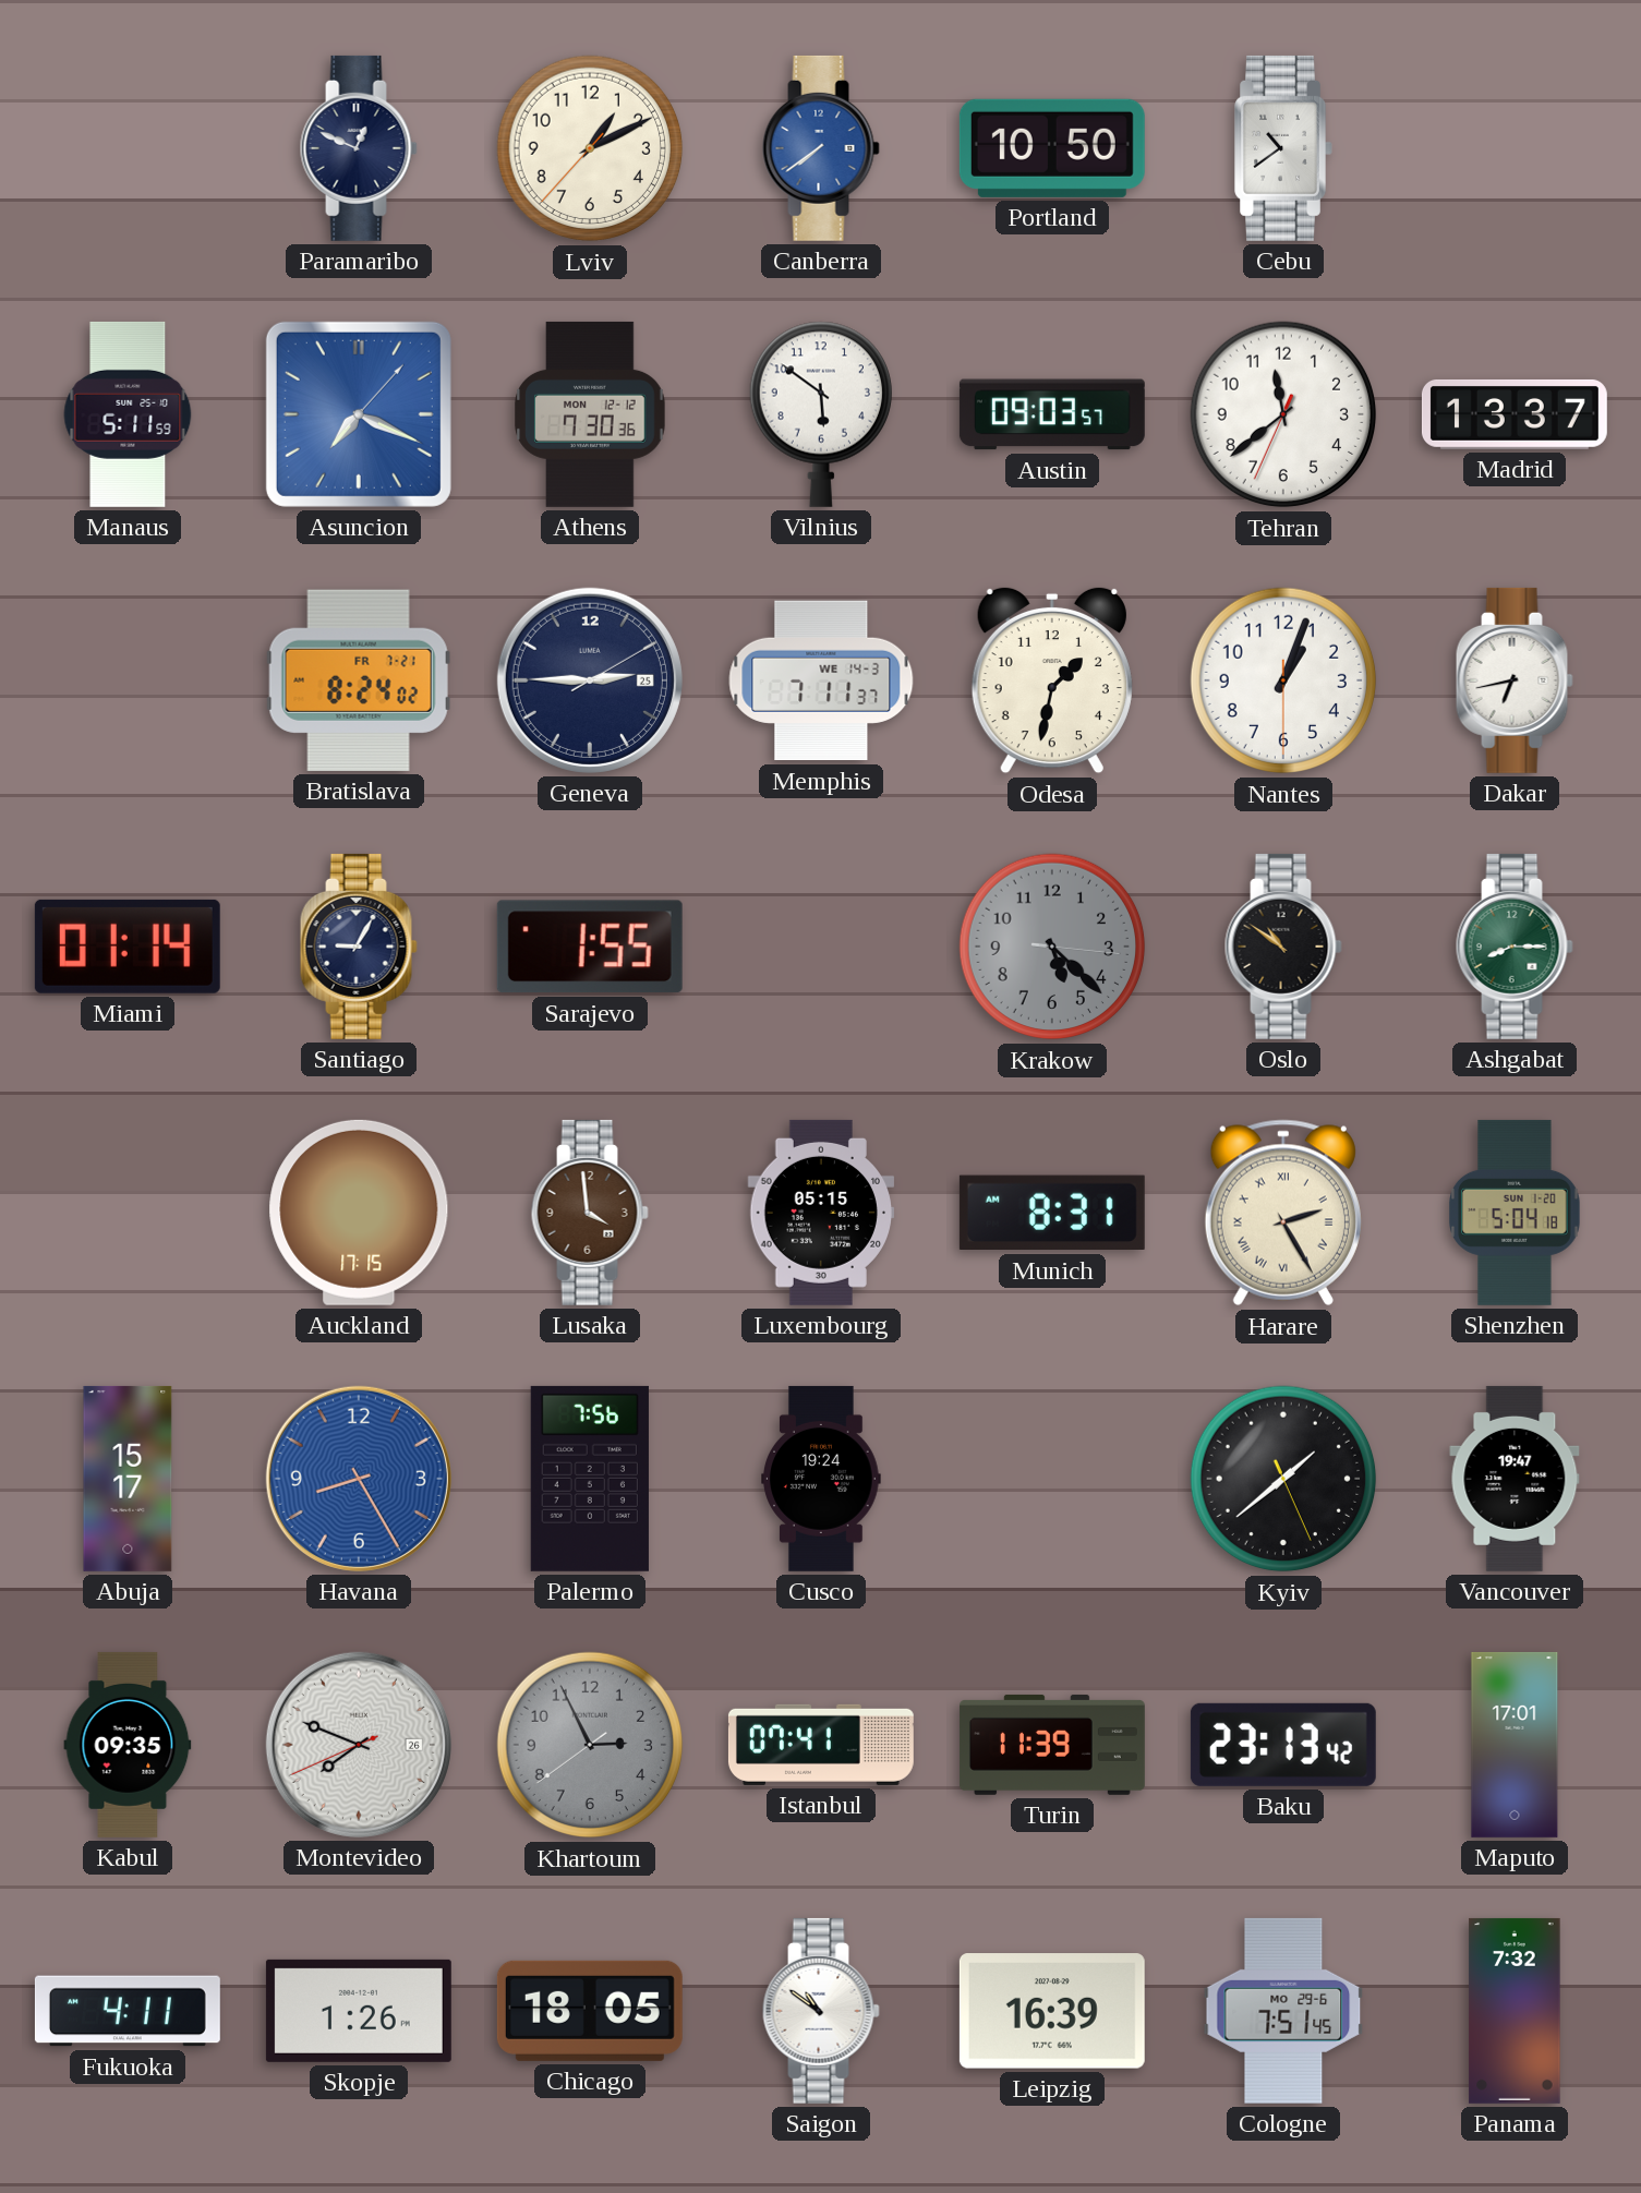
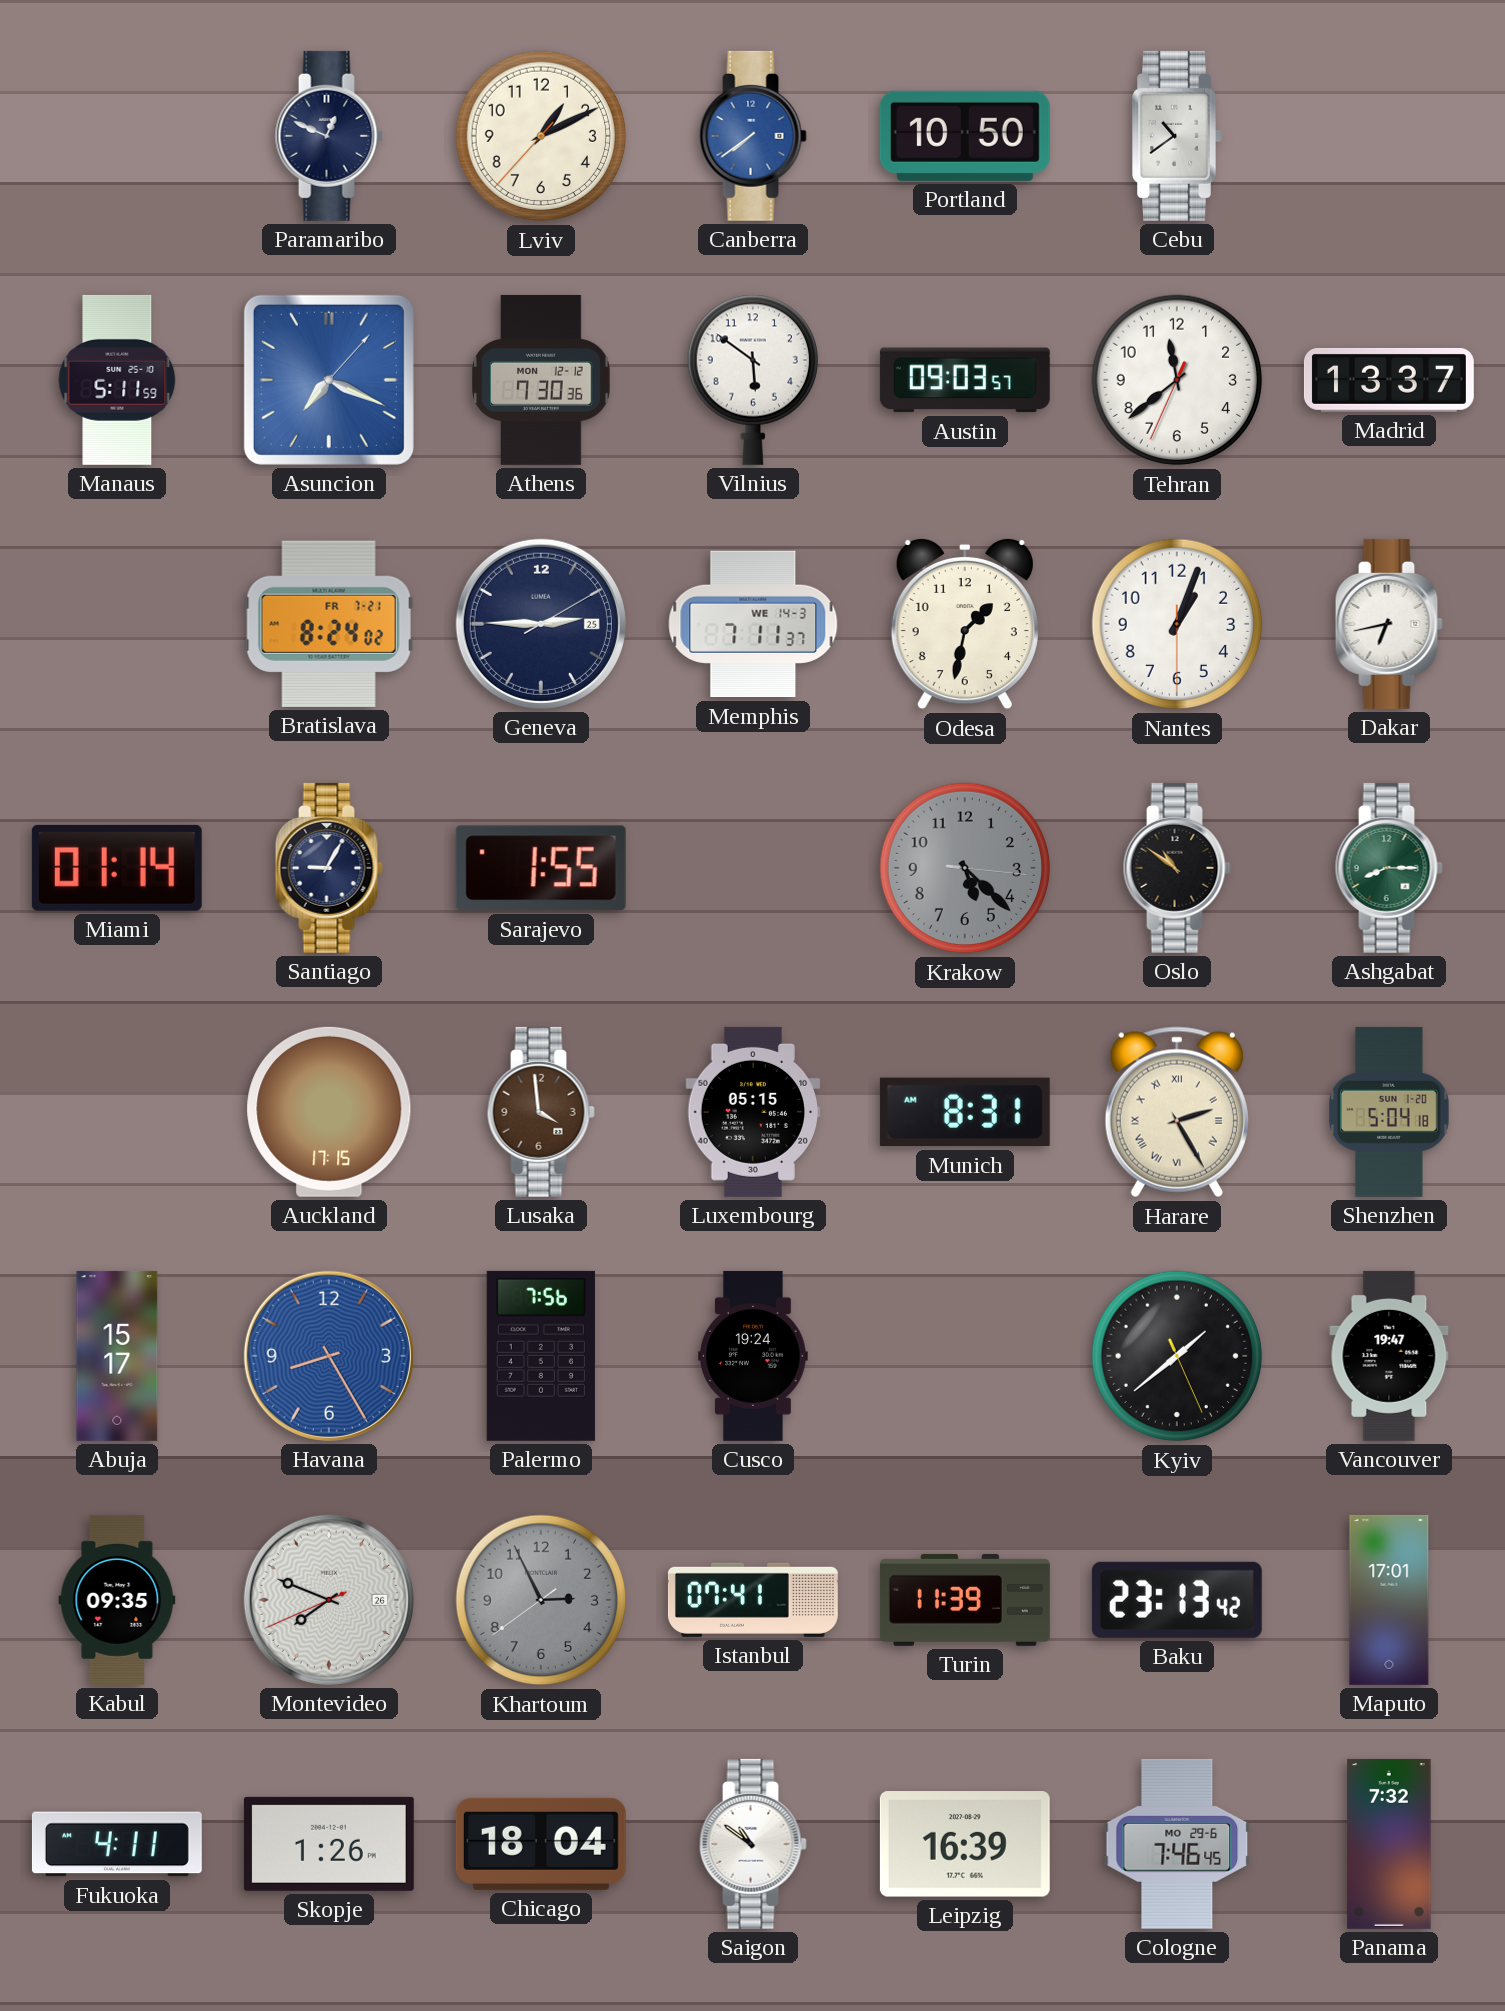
Chicago: 18:05 -> 18:04 (541, 1844)
Cologne: 7:51 -> 7:46 (1177, 1844)
